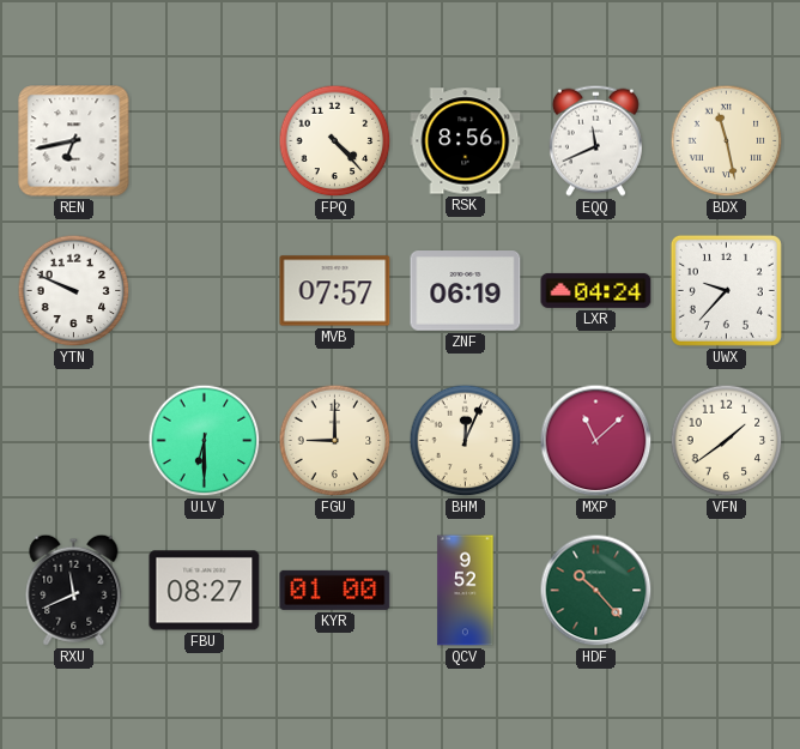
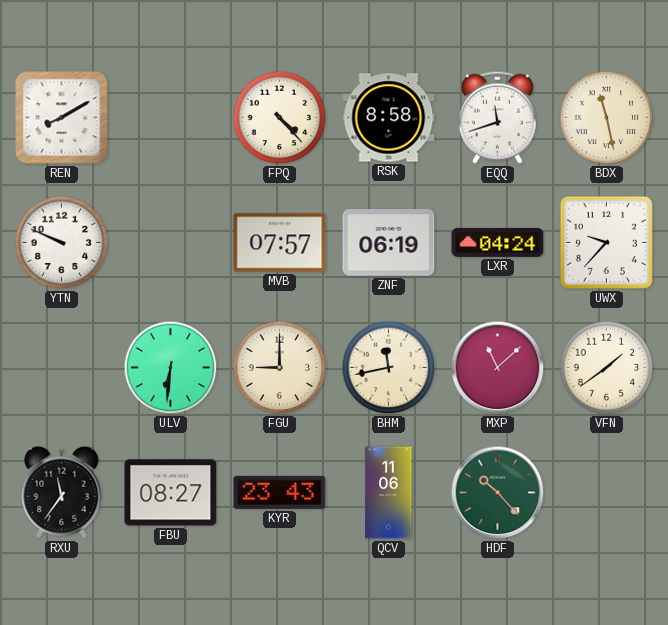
REN: 6:43 -> 8:10 (62, 118)
RSK: 8:56 -> 8:58 (389, 118)
EQQ: 11:41 -> 11:42 (497, 117)
ULV: 6:30 -> 6:31 (171, 368)
BHM: 12:04 -> 11:43 (389, 368)
RXU: 11:41 -> 11:36 (62, 492)
KYR: 01:00 -> 23:43 (280, 492)
QCV: 9:52 -> 11:06 (389, 493)
